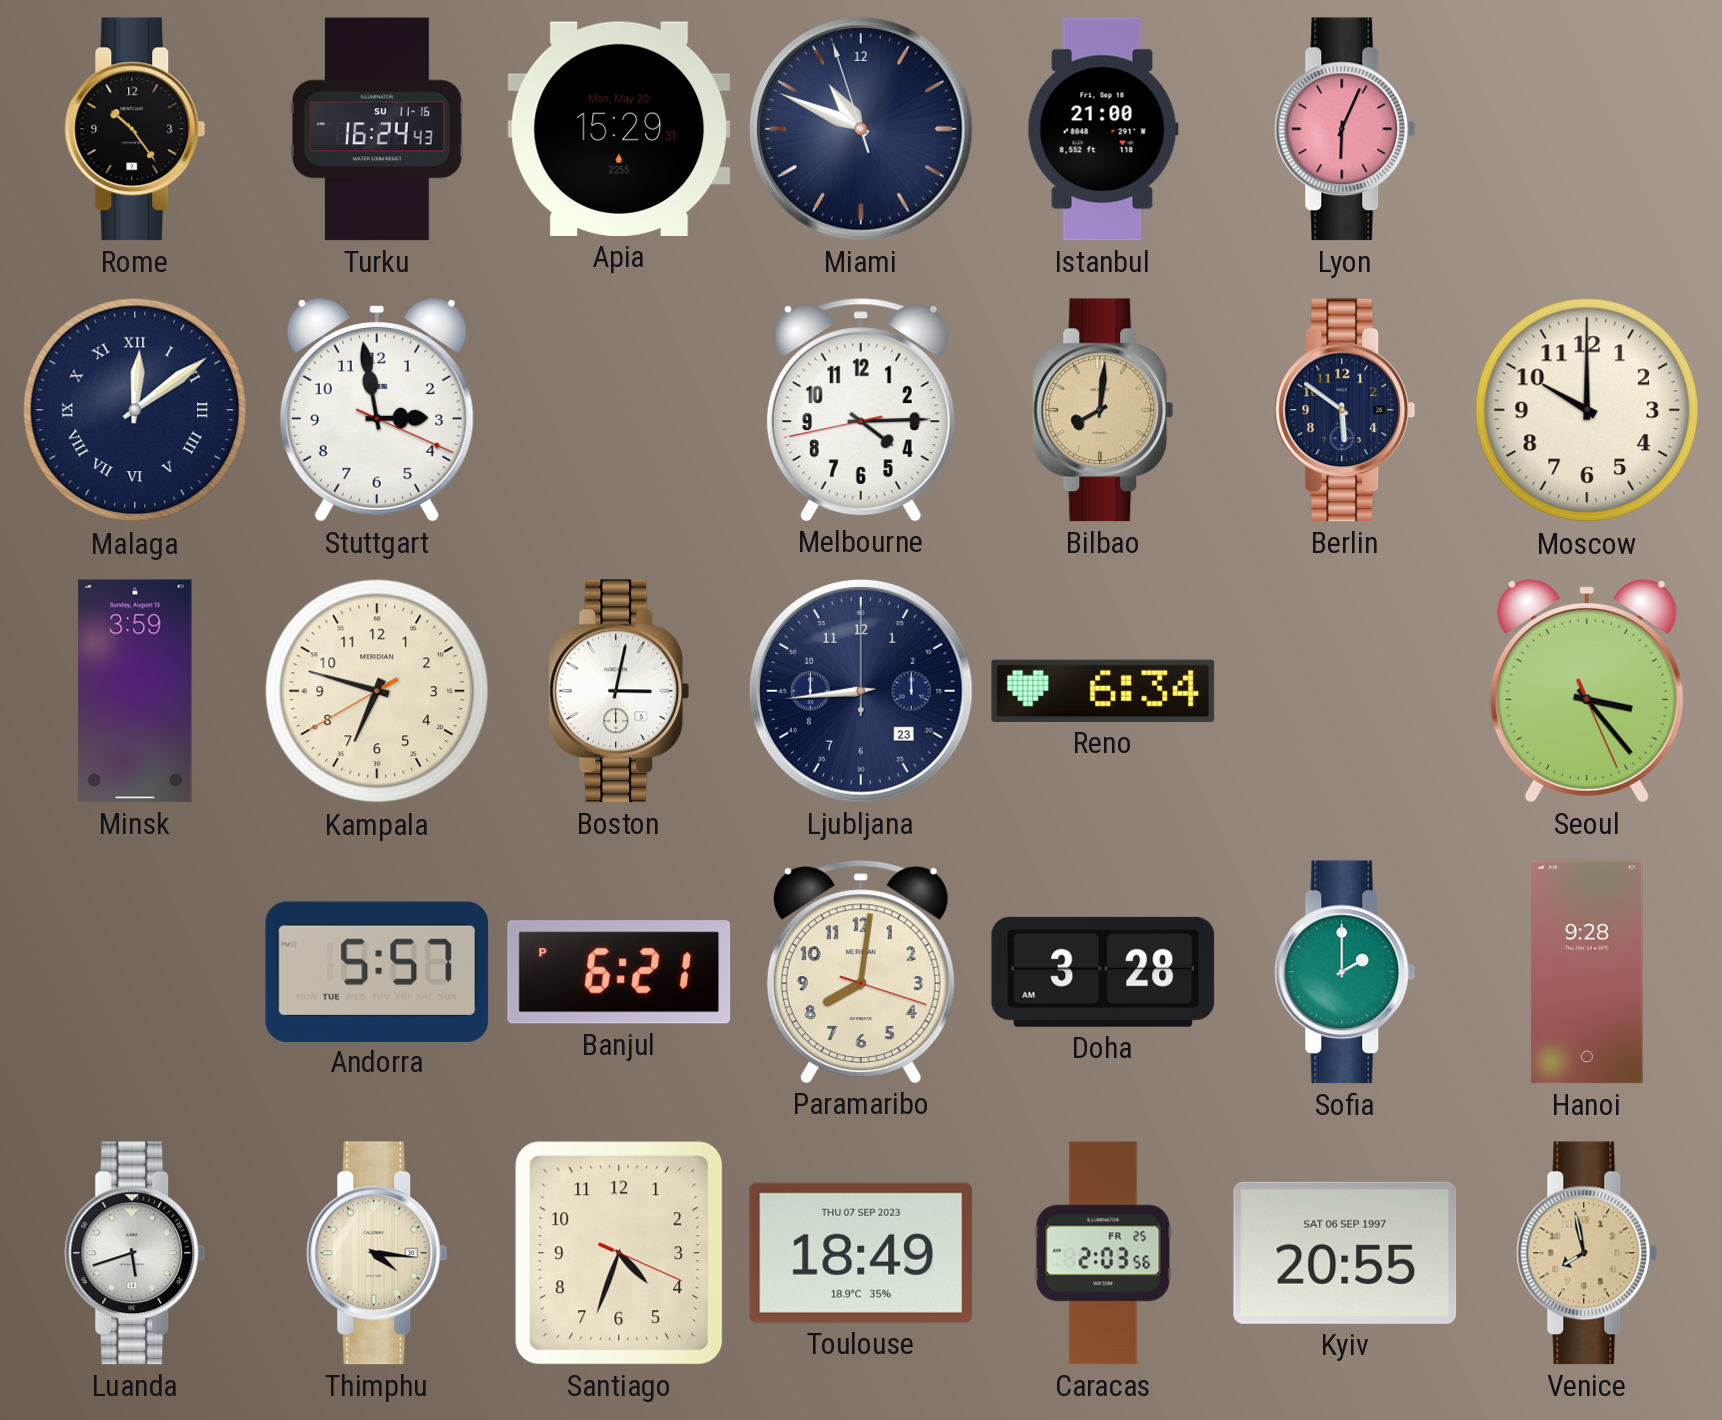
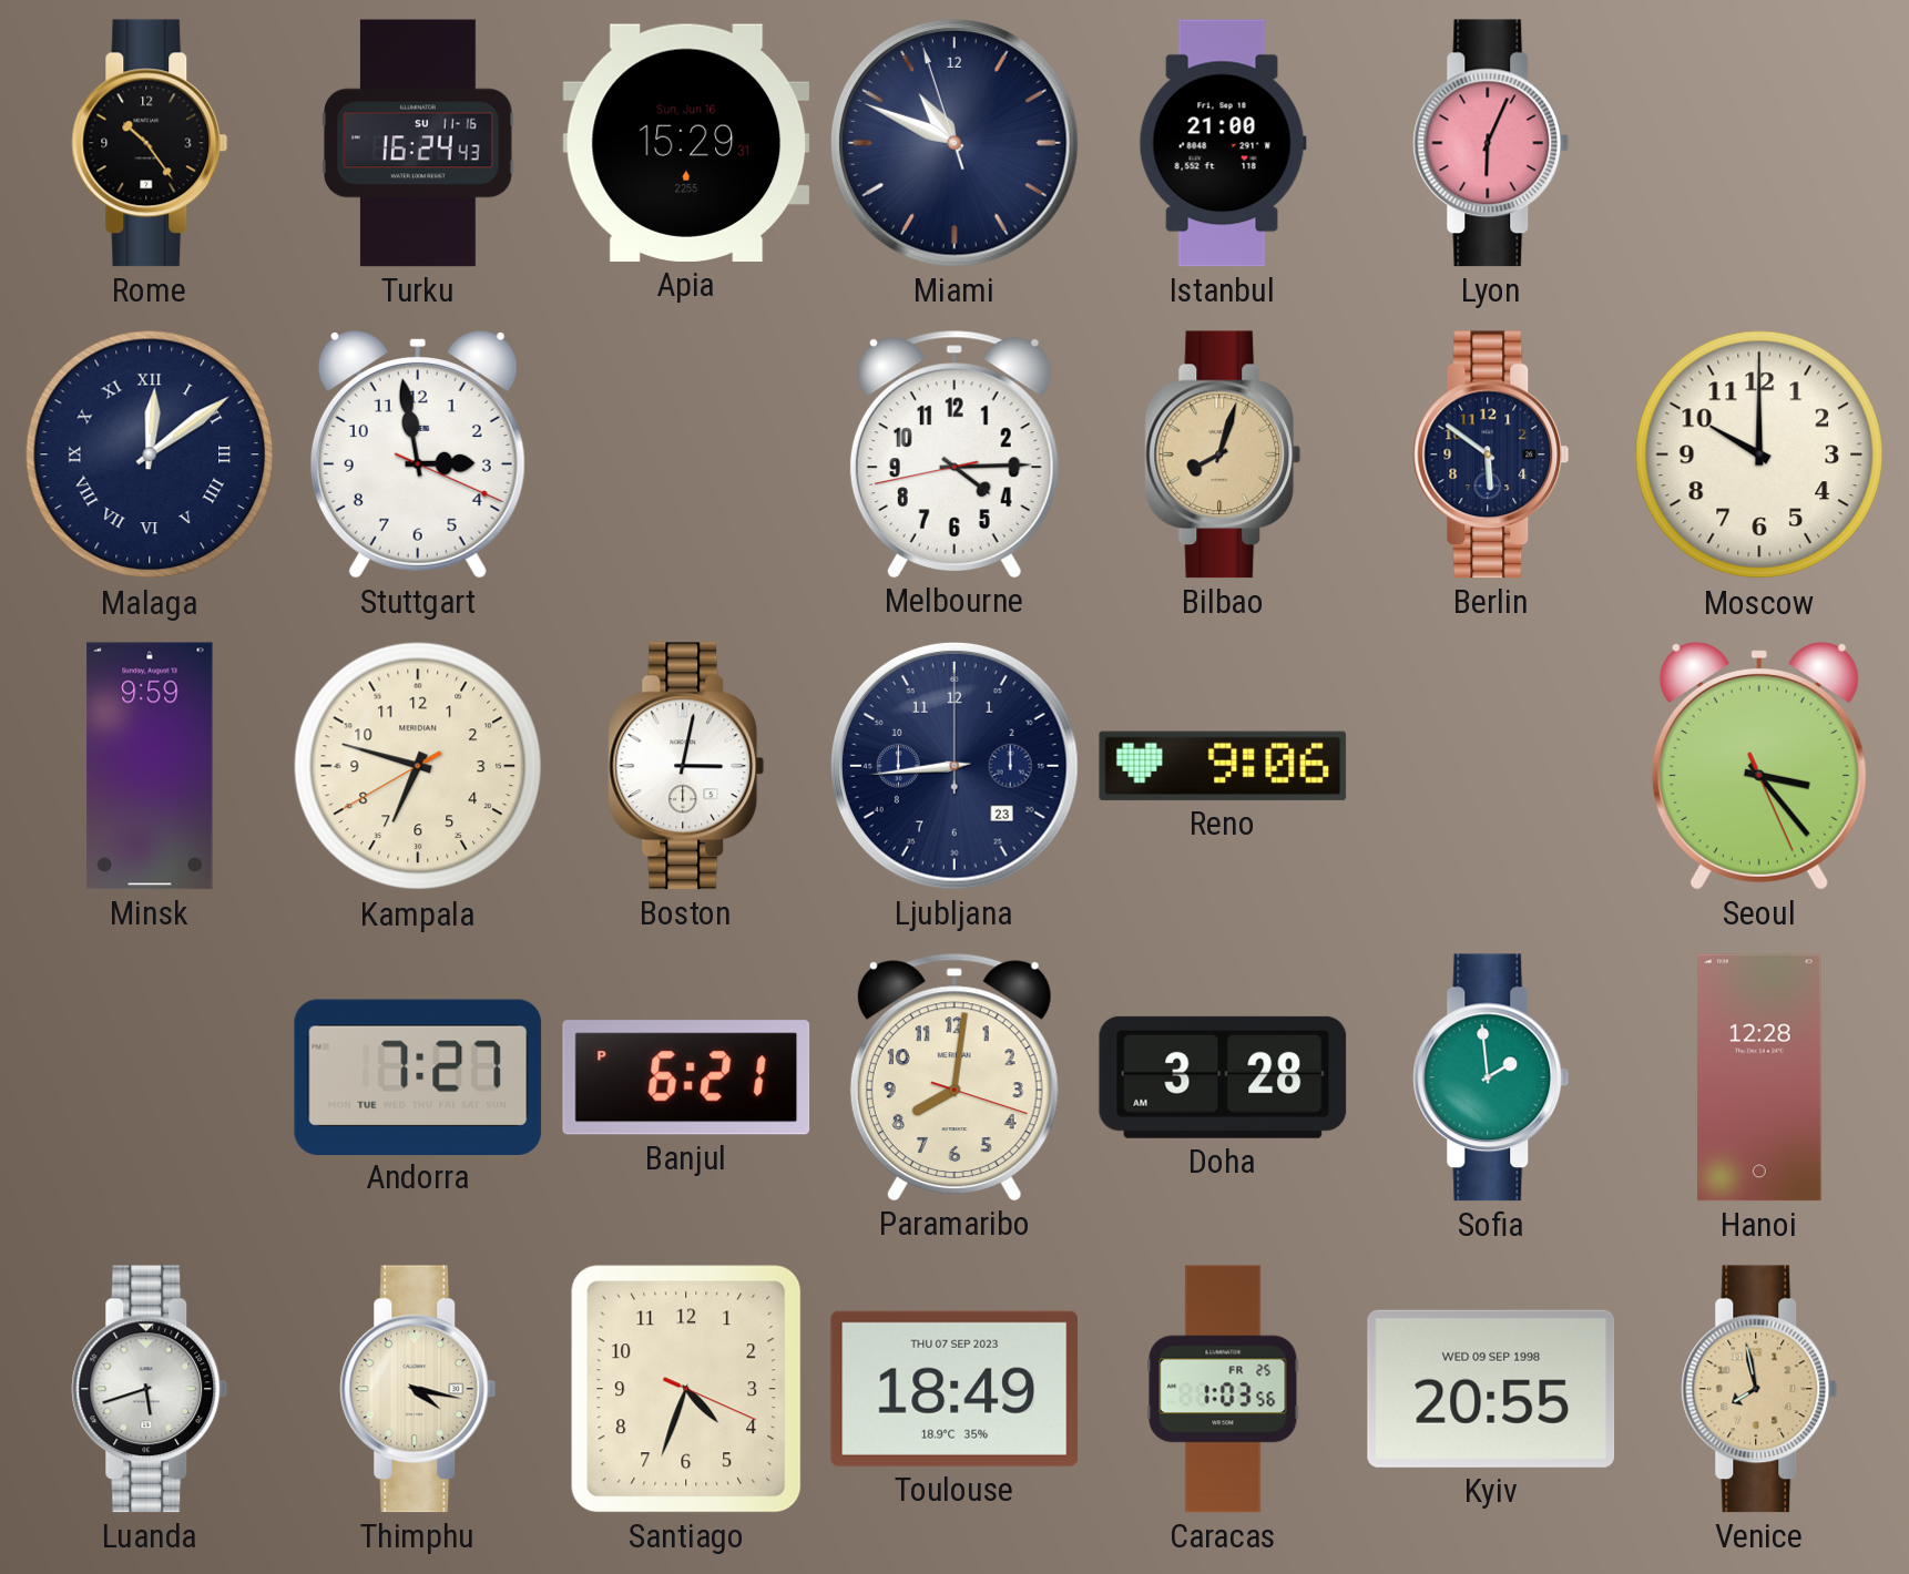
Apia date: Mon, May 20 -> Sun, Jun 16 (686, 143)
Bilbao: 8:01 -> 8:03 (1223, 454)
Minsk: 3:59 -> 9:59 (150, 766)
Reno: 6:34 -> 9:06 (1223, 766)
Andorra: 5:57 -> 7:27 (418, 1076)
Sofia: 2:00 -> 1:59 (1491, 1077)
Hanoi: 9:28 -> 12:28 (1759, 1077)
Thimphu: 4:16 -> 4:17 (418, 1389)
Caracas: 2:03 -> 1:03 (1223, 1389)
Kyiv date: SAT 06 SEP 1997 -> WED 09 SEP 1998 (1491, 1389)
